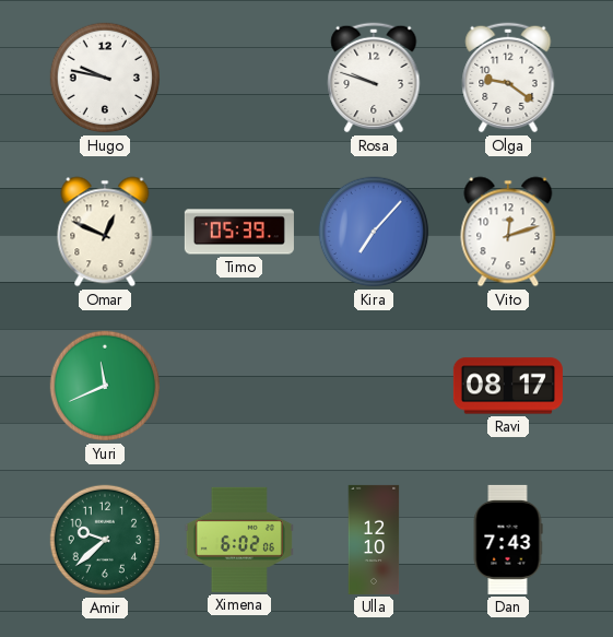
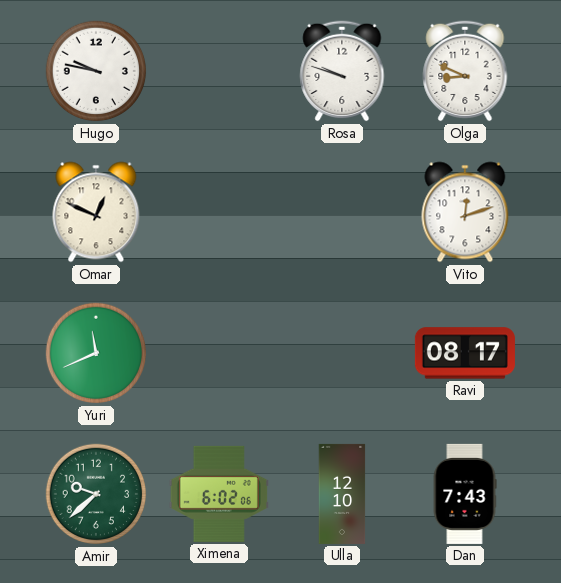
Olga: 9:21 -> 8:49 (465, 71)
Timo: 05:39 -> none (239, 232)
Kira: 7:07 -> none (374, 232)
